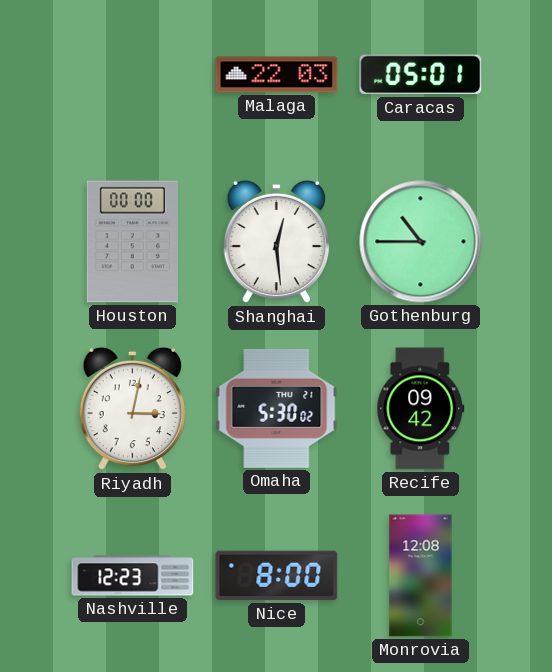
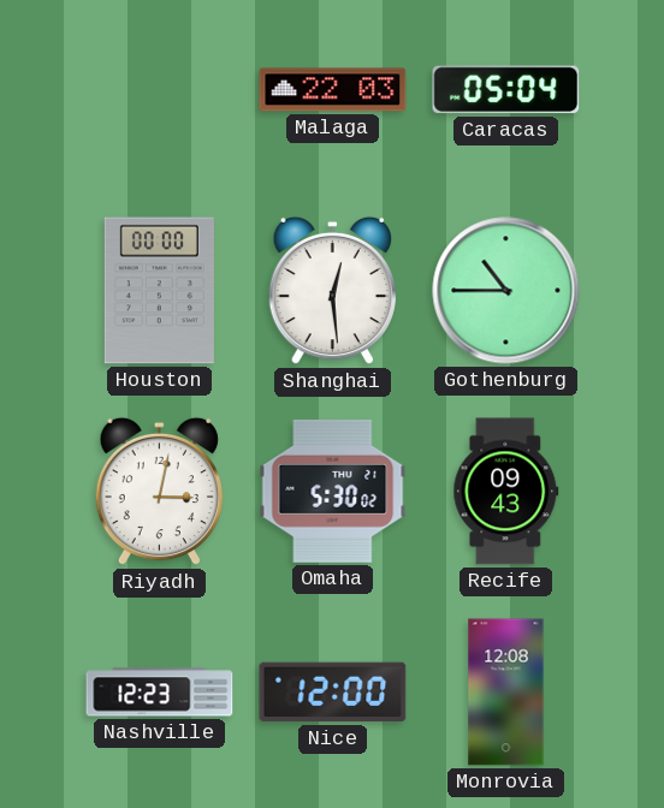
Caracas: 05:01 -> 05:04 (506, 90)
Recife: 09:42 -> 09:43 (506, 492)
Nice: 8:00 -> 12:00 (333, 693)
